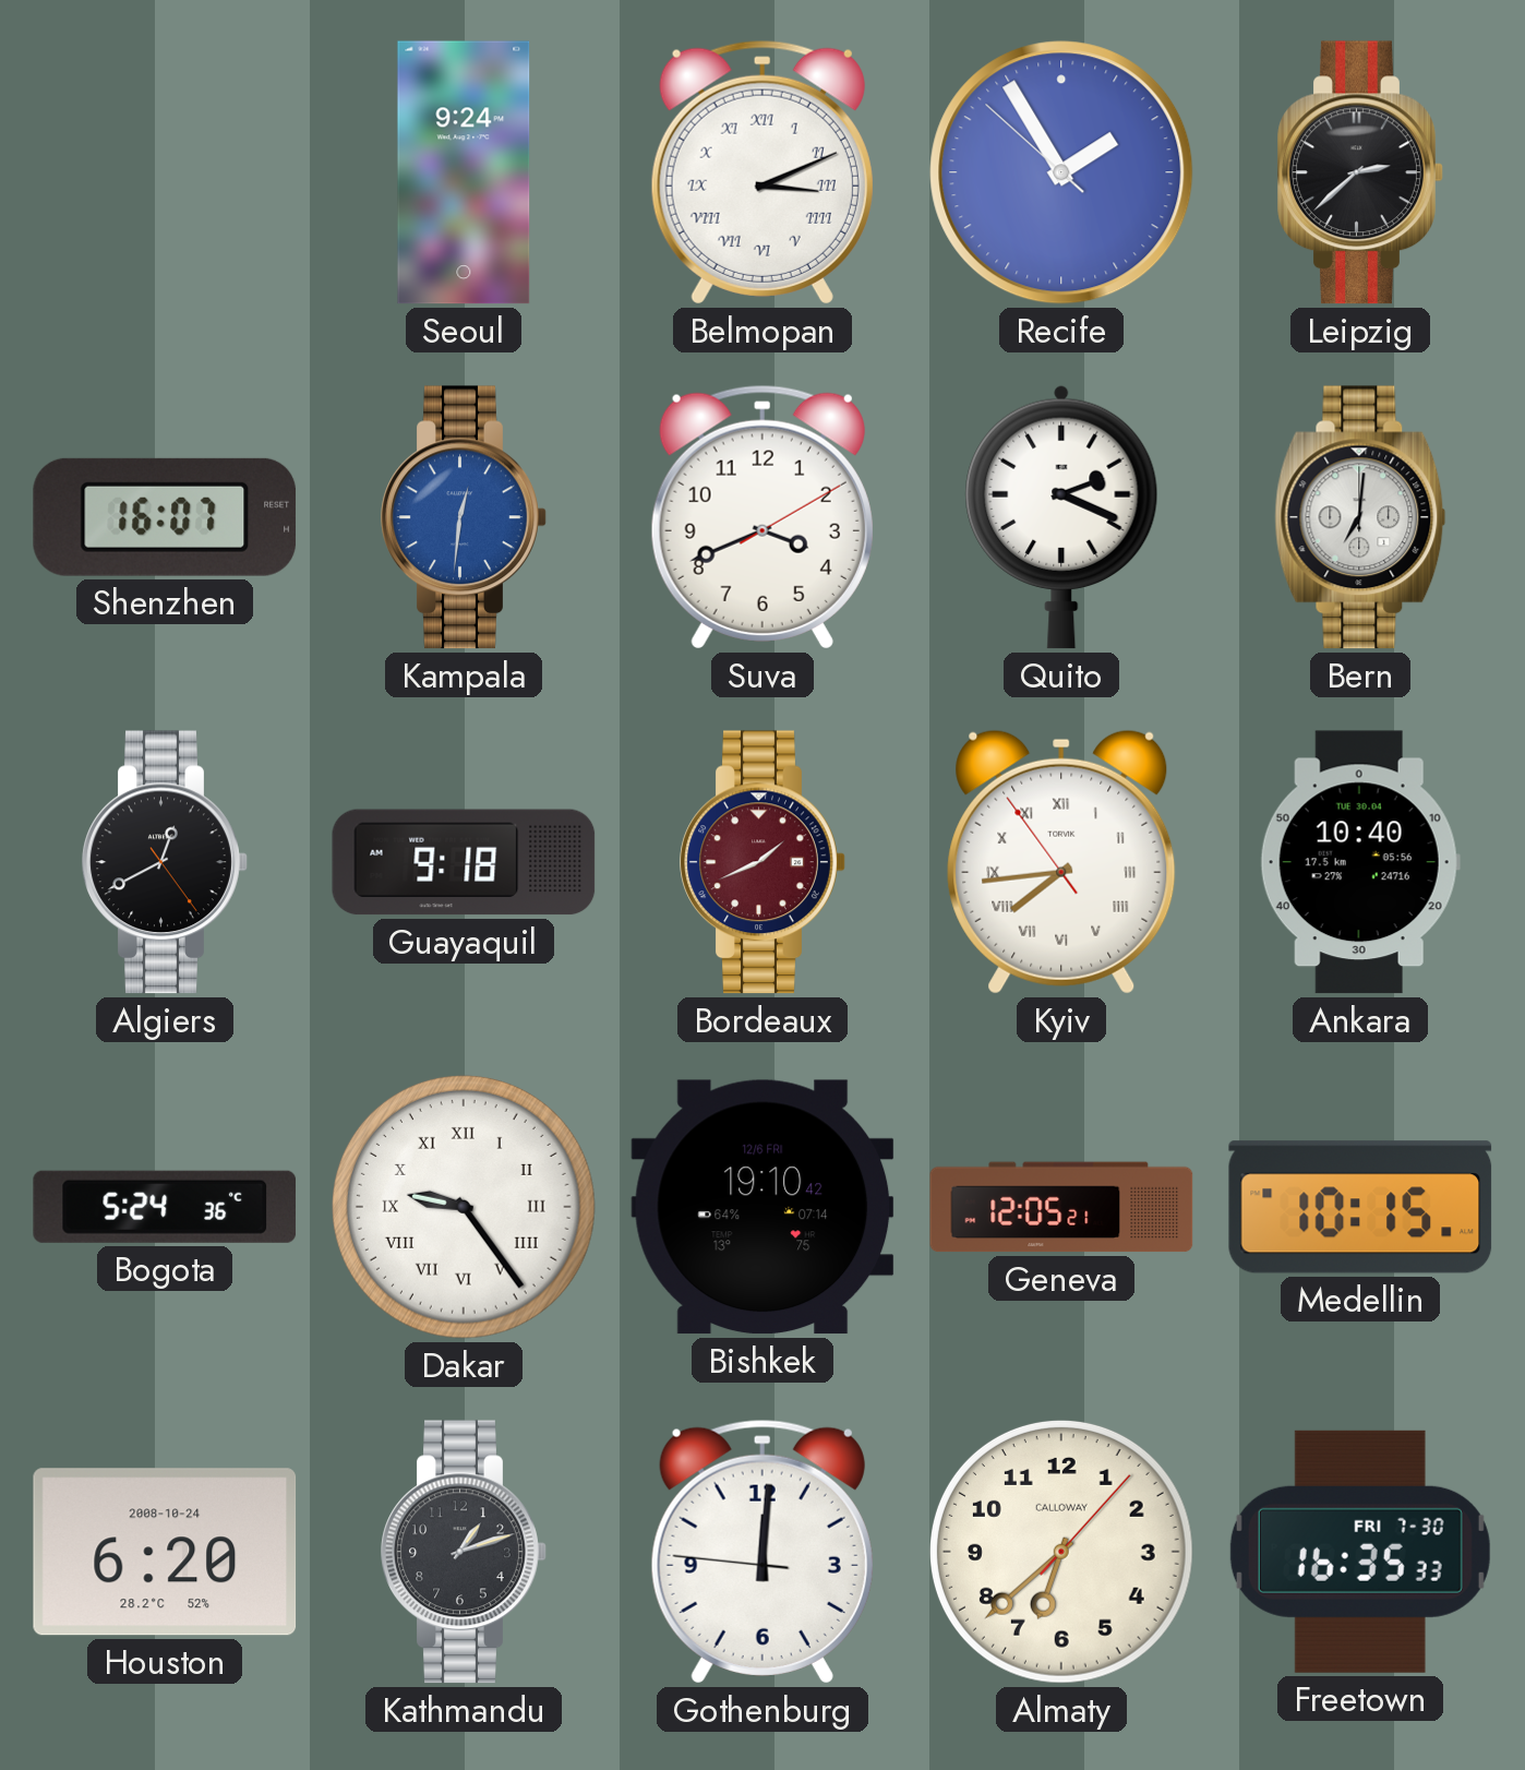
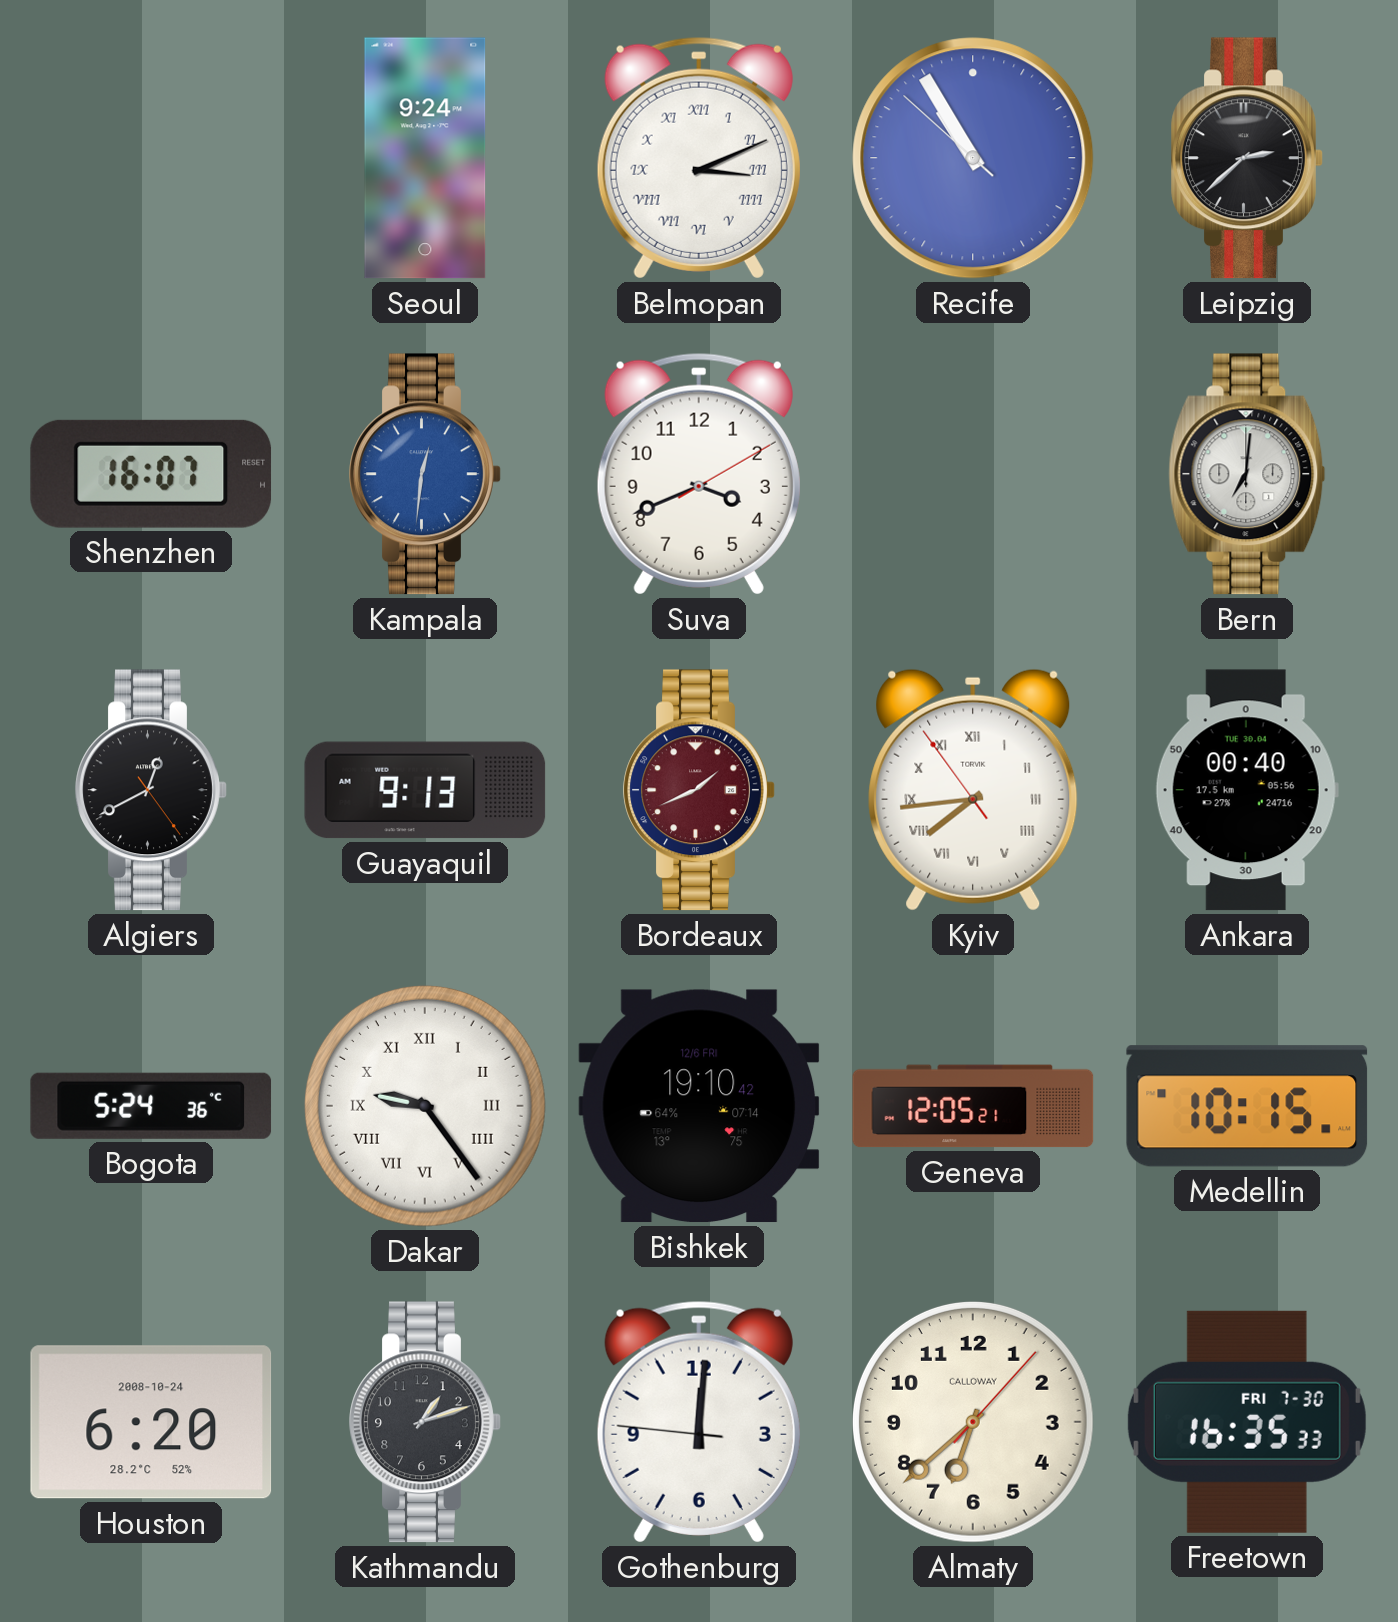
Recife: 1:54 -> 10:54 (973, 158)
Quito: 2:19 -> none (1061, 517)
Guayaquil: 9:18 -> 9:13 (425, 790)
Ankara: 10:40 -> 00:40 (1247, 790)
